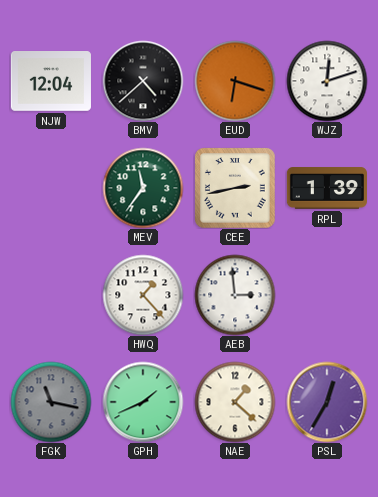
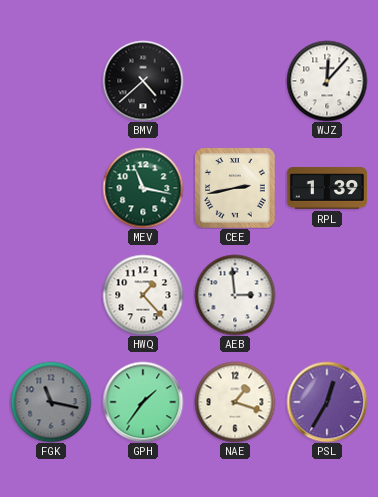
NJW: 12:04 -> none (51, 82)
EUD: 6:18 -> none (235, 81)
WJZ: 12:12 -> 12:07 (327, 81)
MEV: 11:36 -> 11:17 (143, 188)
GPH: 1:41 -> 1:36 (143, 402)
NAE: 1:22 -> 1:18 (235, 402)
